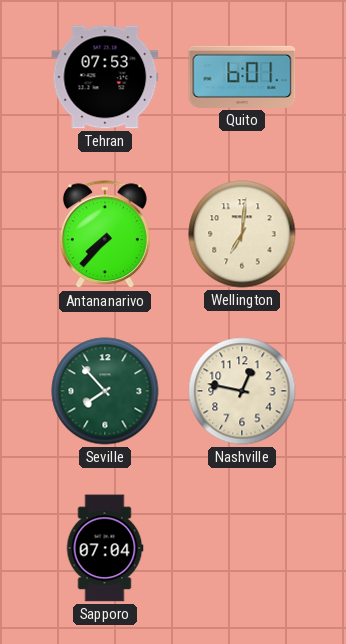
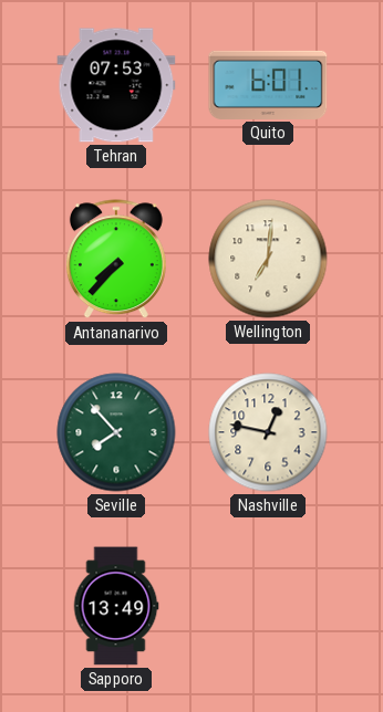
Sapporo: 07:04 -> 13:49 (116, 606)
